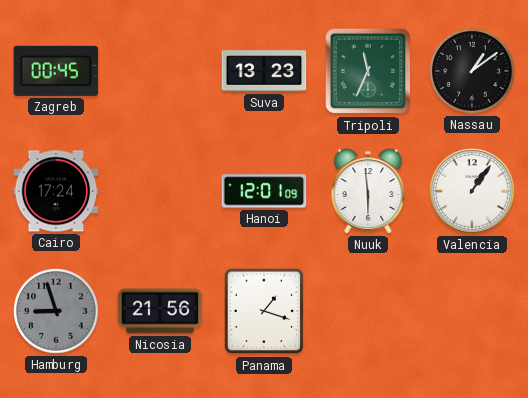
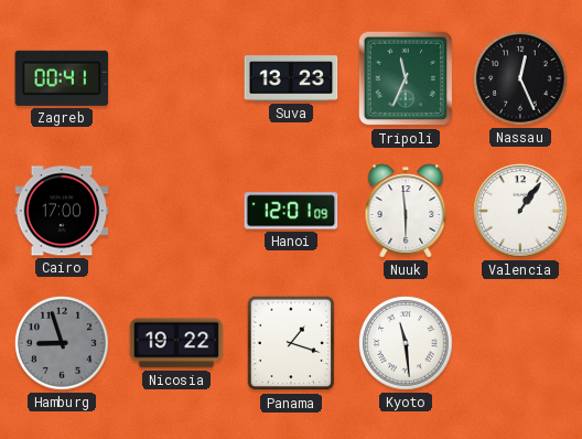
Zagreb: 00:45 -> 00:41 (62, 78)
Nassau: 1:09 -> 12:26 (520, 78)
Cairo: 17:24 -> 17:00 (62, 211)
Nicosia: 21:56 -> 19:22 (176, 343)
Kyoto: none -> 11:29 (406, 343)
